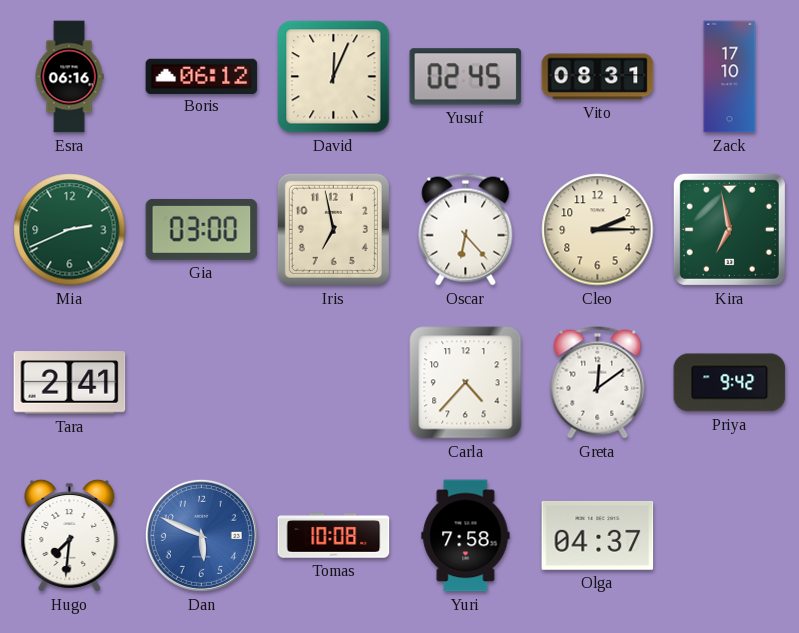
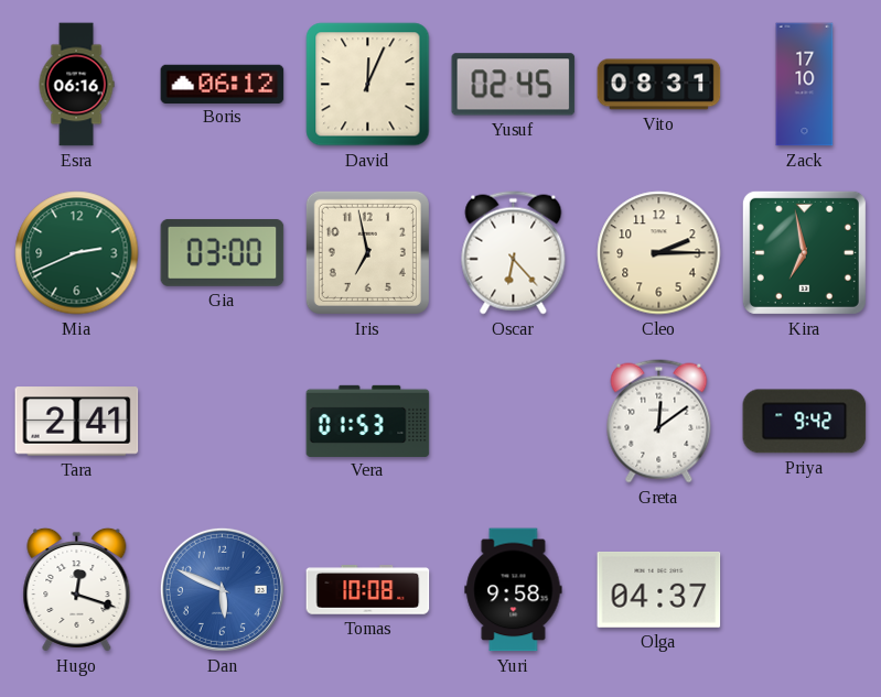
Vera: none -> 01:53 (368, 421)
Carla: 4:37 -> none (466, 383)
Hugo: 7:31 -> 12:18 (77, 589)
Yuri: 7:58 -> 9:58 (514, 590)
